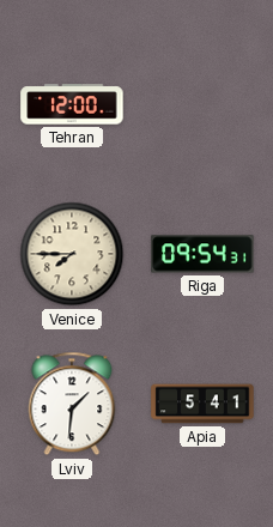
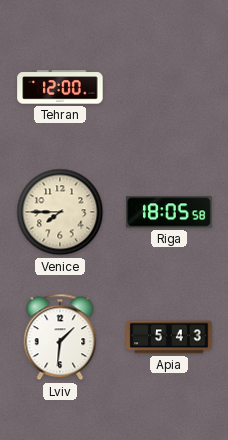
Riga: 09:54 -> 18:05 (169, 212)
Apia: 5:41 -> 5:43 (169, 337)
